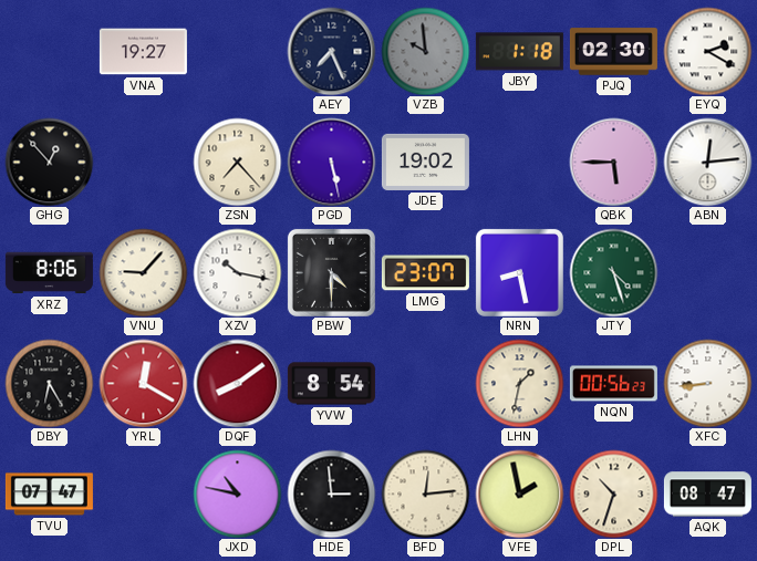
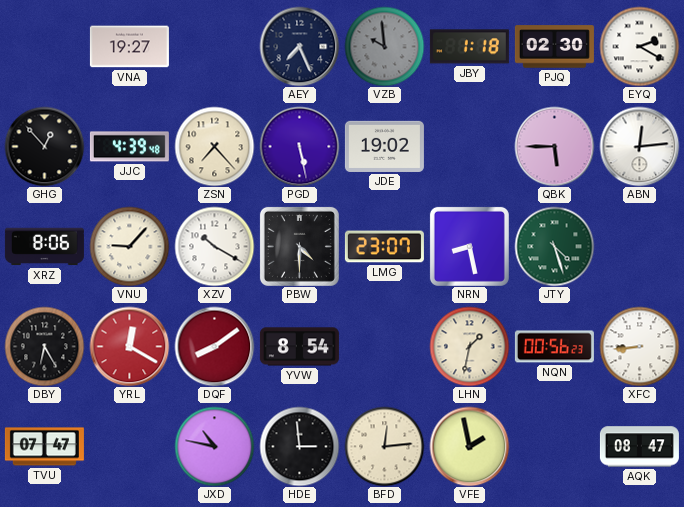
JJC: none -> 4:39 (129, 147)
XZV: 10:17 -> 10:20 (214, 246)
DPL: 10:33 -> none (613, 494)
